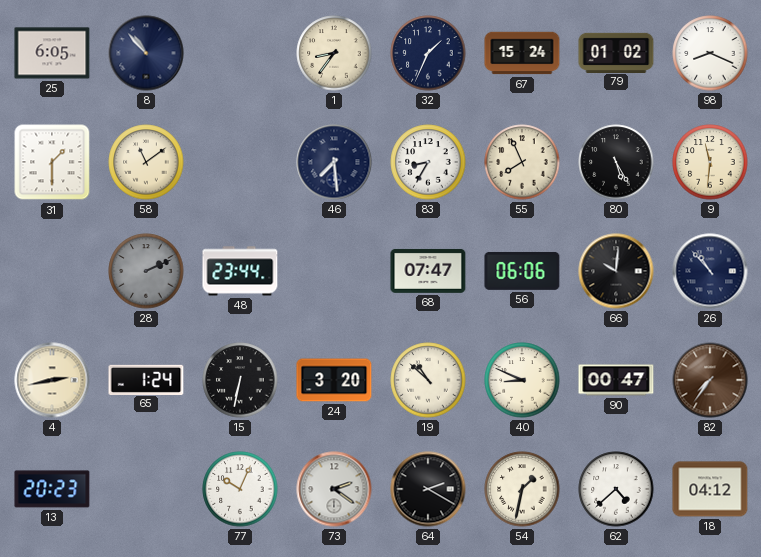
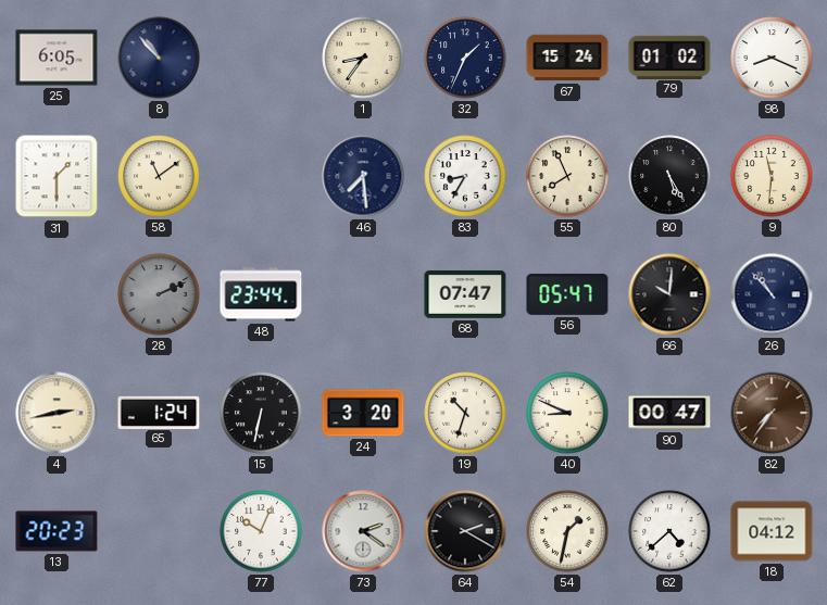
56: 06:06 -> 05:47 (567, 294)
19: 10:52 -> 10:33 (465, 413)
